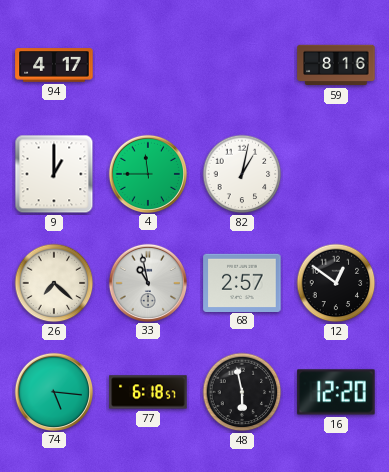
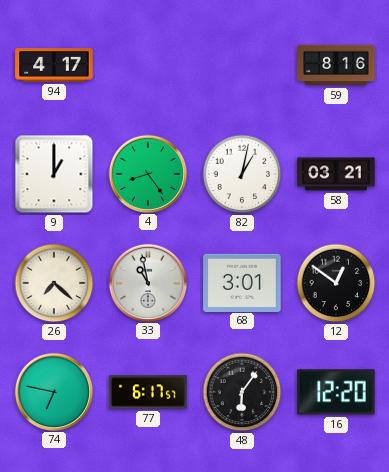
4: 11:45 -> 8:24 (147, 173)
58: none -> 03:21 (336, 174)
68: 2:57 -> 3:01 (242, 282)
74: 5:16 -> 6:47 (53, 391)
77: 6:18 -> 6:17 (148, 392)
48: 5:58 -> 6:06 (242, 392)
